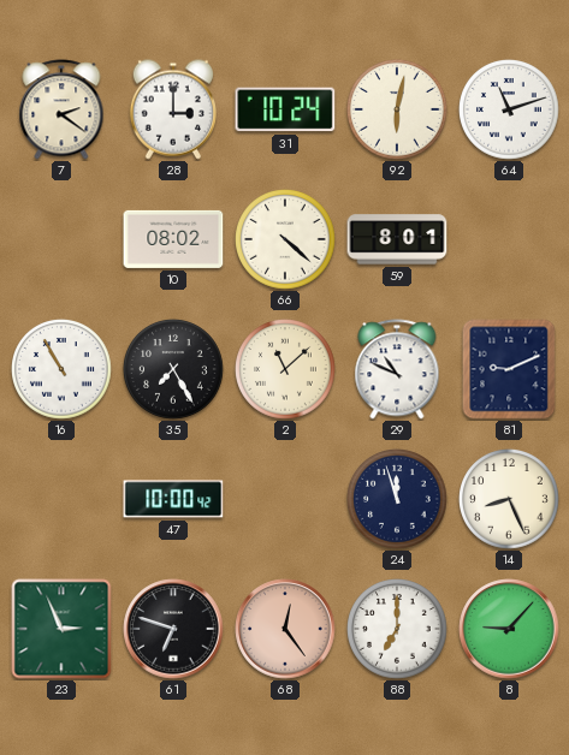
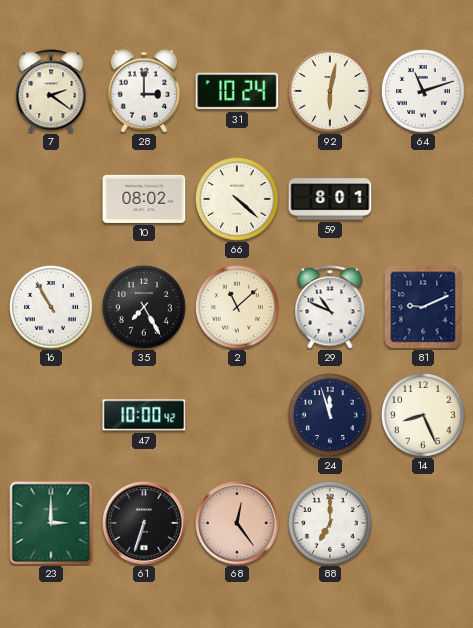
23: 2:56 -> 3:00 (51, 523)
61: 6:48 -> 6:33 (144, 523)
8: 9:07 -> none (509, 629)
